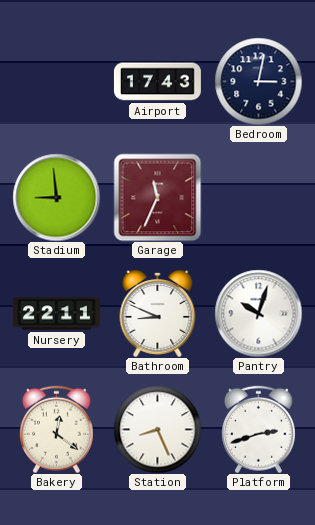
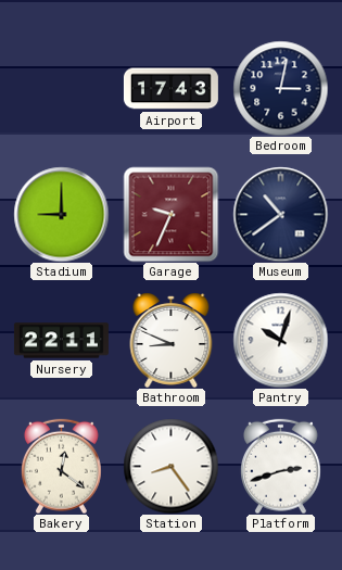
Stadium: 8:59 -> 9:00 (61, 214)
Garage: 11:34 -> 9:34 (170, 214)
Museum: none -> 10:39 (280, 214)
Station: 8:26 -> 8:24 (170, 466)
